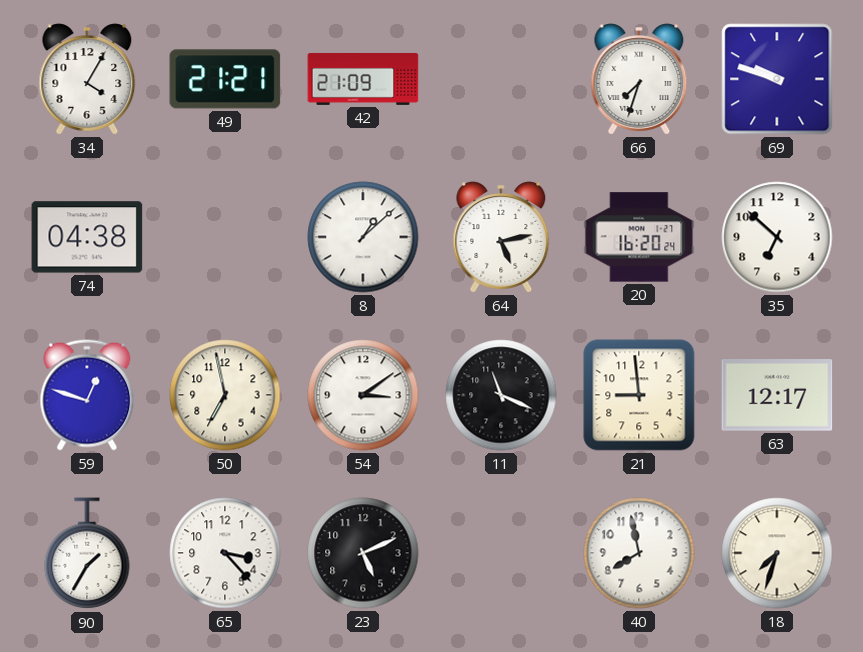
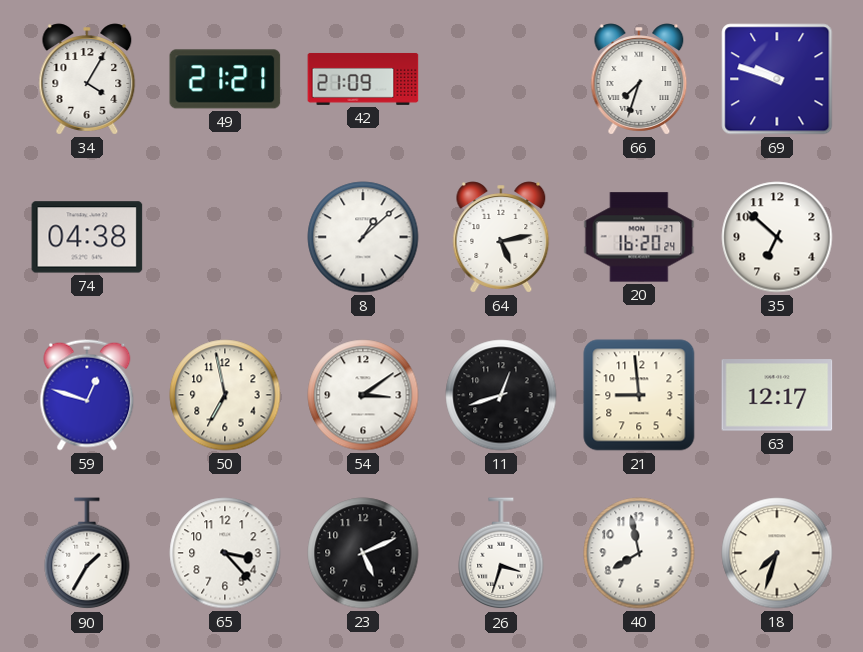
11: 11:19 -> 12:42 (501, 395)
26: none -> 3:33 (501, 554)
